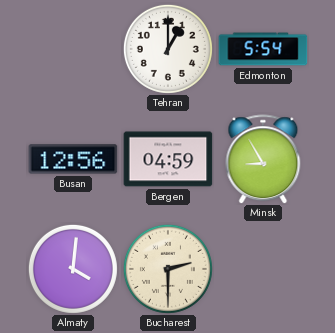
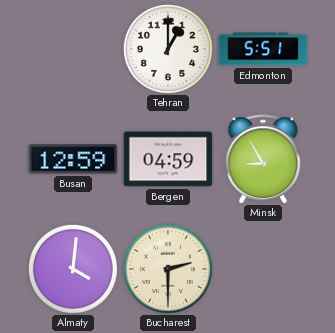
Edmonton: 5:54 -> 5:51 (263, 49)
Busan: 12:56 -> 12:59 (73, 159)
